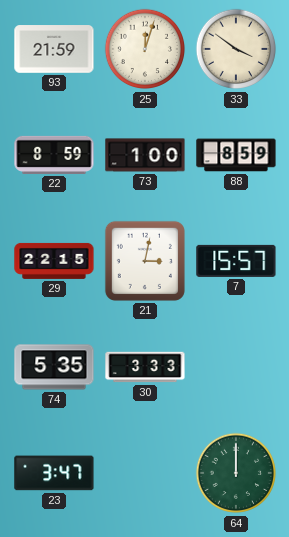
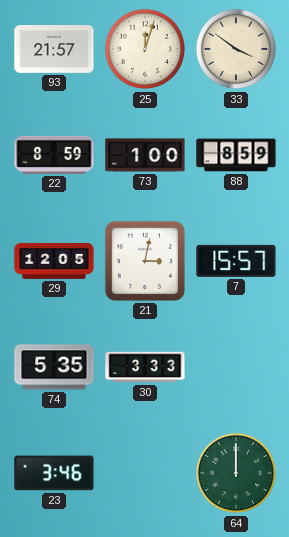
93: 21:59 -> 21:57 (54, 49)
29: 22:15 -> 12:05 (54, 261)
23: 3:47 -> 3:46 (54, 473)
